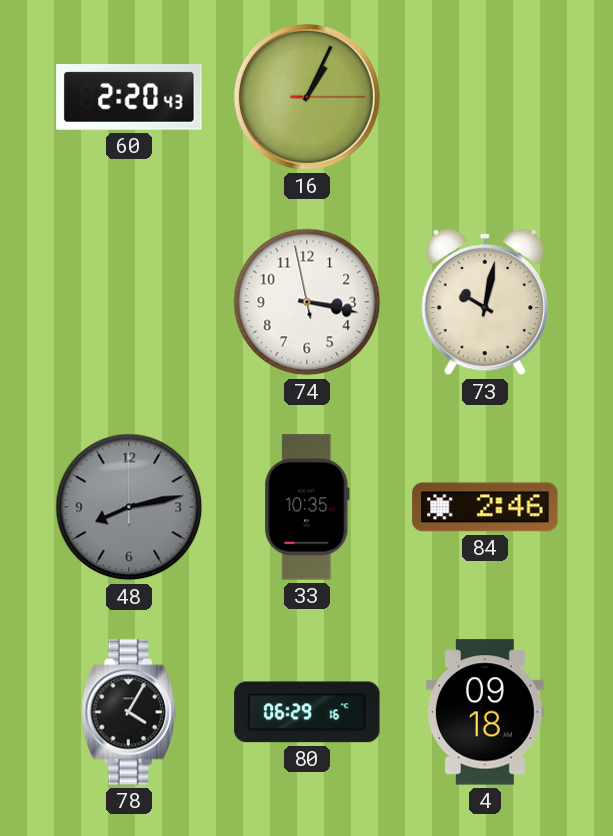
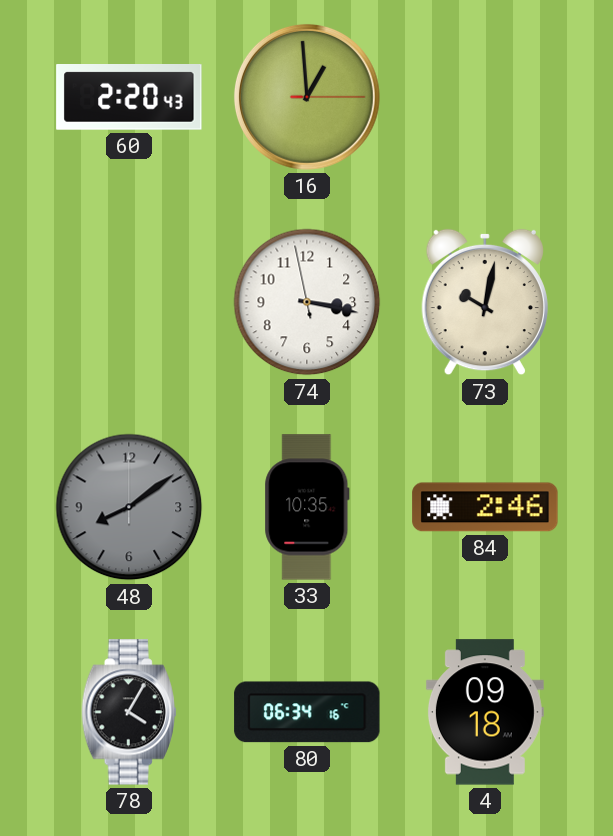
16: 1:04 -> 12:59 (307, 97)
48: 8:13 -> 8:09 (129, 507)
80: 06:29 -> 06:34 (307, 712)
